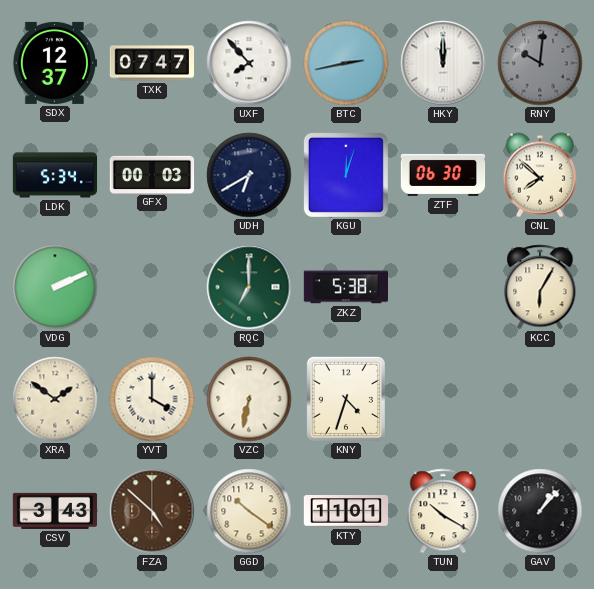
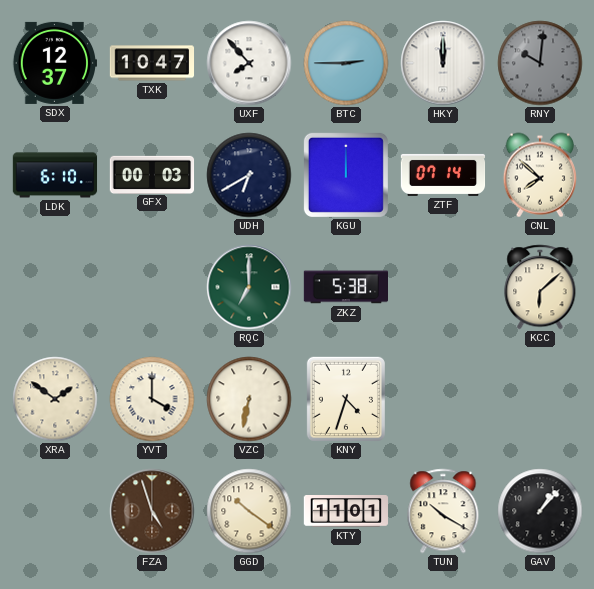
TXK: 07:47 -> 10:47 (152, 63)
BTC: 2:43 -> 2:45 (346, 63)
LDK: 5:34 -> 6:10 (55, 175)
KGU: 12:03 -> 12:00 (346, 175)
ZTF: 06:30 -> 07:14 (443, 175)
VDG: 2:11 -> none (55, 287)
KCC: 6:05 -> 6:08 (540, 287)
CSV: 3:43 -> none (55, 511)
FZA: 4:52 -> 4:57 (152, 511)
